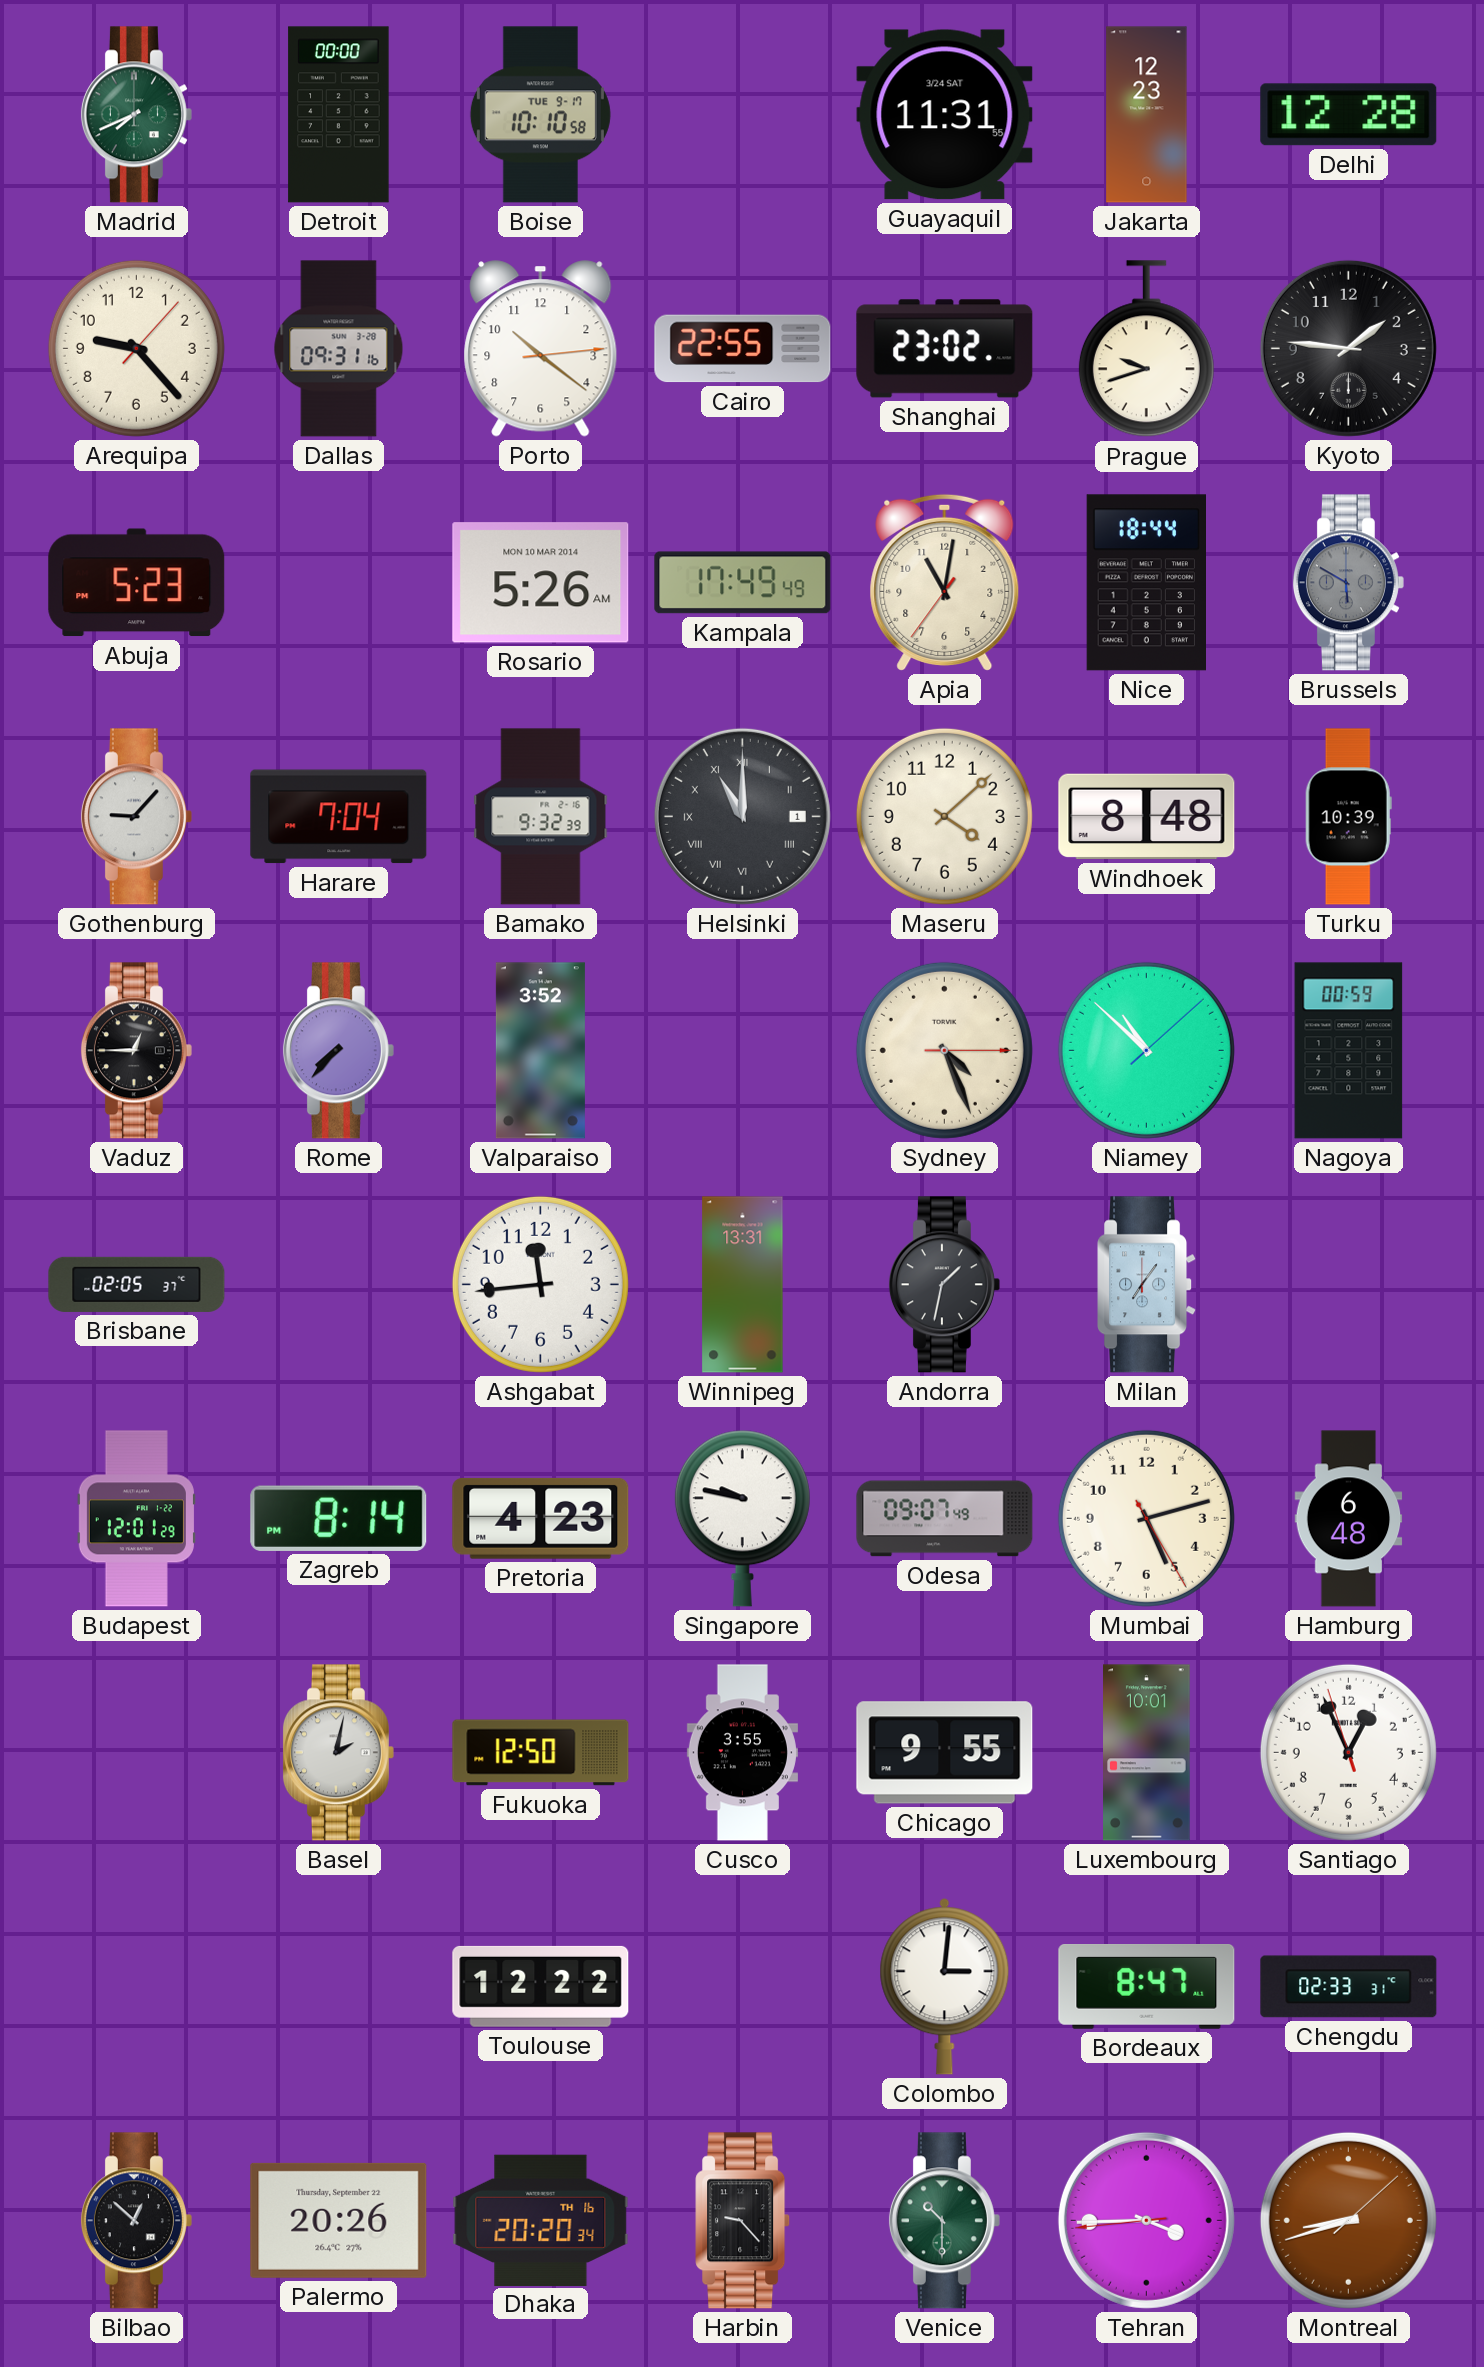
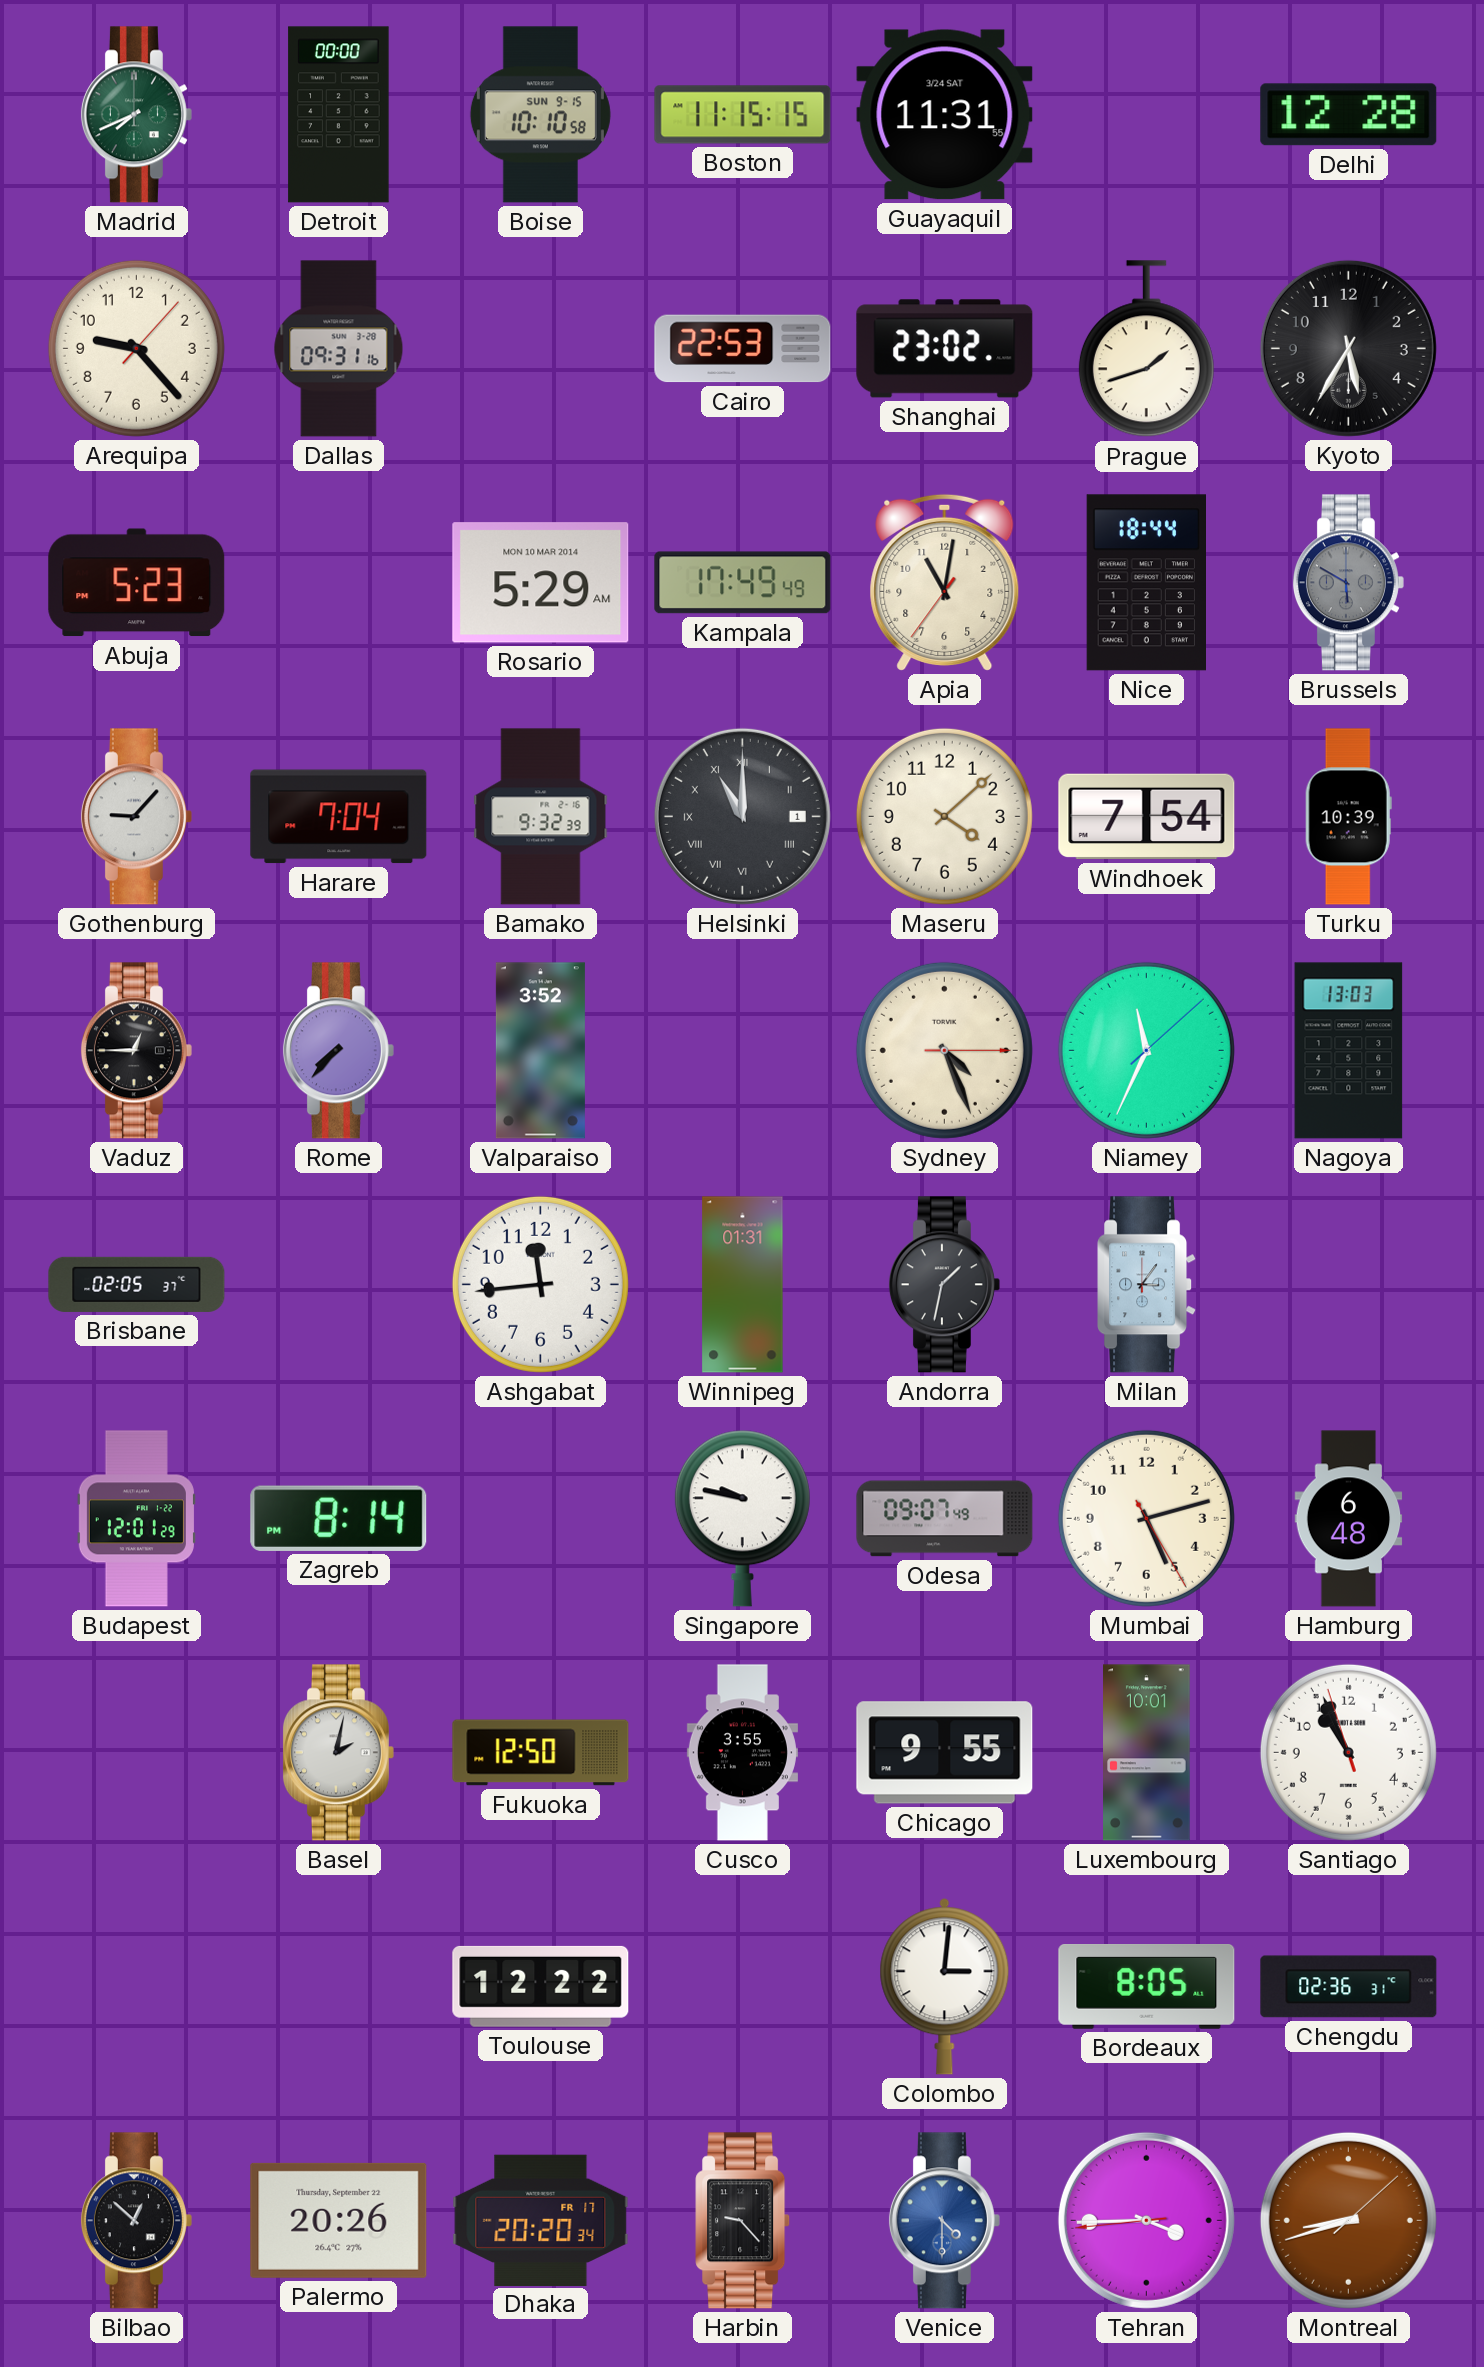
Boise date: TUE 9-17 -> SUN 9-15 (540, 115)
Boston: none -> 11:15 (743, 115)
Jakarta: 12:23 -> none (1147, 115)
Porto: 10:21 -> none (541, 349)
Cairo: 22:55 -> 22:53 (743, 349)
Prague: 9:42 -> 1:42 (1146, 349)
Kyoto: 1:46 -> 5:35 (1348, 348)
Rosario: 5:26 -> 5:29 (541, 583)
Windhoek: 8:48 -> 7:54 (1147, 817)
Niamey: 10:52 -> 11:34 (1146, 1050)
Nagoya: 00:59 -> 13:03 (1349, 1051)
Winnipeg: 13:31 -> 01:31 (743, 1285)
Milan: 7:06 -> 3:06 (1147, 1285)
Pretoria: 4:23 -> none (541, 1518)
Santiago: 12:55 -> 10:55 (1348, 1752)
Bordeaux: 8:47 -> 8:05 (1147, 1987)
Chengdu: 02:33 -> 02:36 (1349, 1987)
Dhaka date: TH 16 -> FR 17 (541, 2220)
Venice: 10:30 -> 4:30 (944, 2221)
Venice dial: green -> blue (944, 2221)
